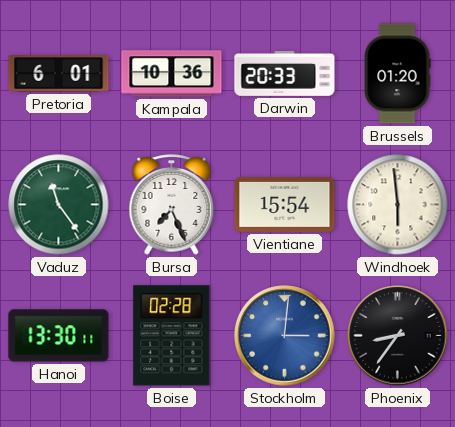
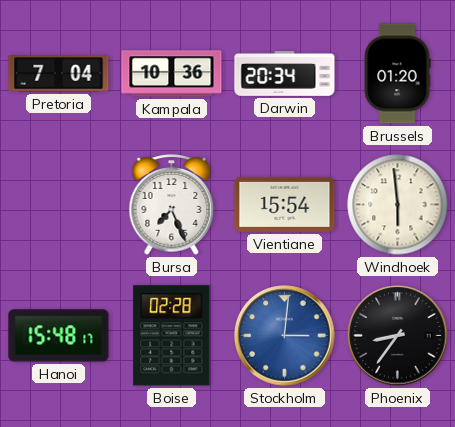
Pretoria: 6:01 -> 7:04 (59, 74)
Darwin: 20:33 -> 20:34 (285, 74)
Vaduz: 11:24 -> none (59, 205)
Hanoi: 13:30 -> 15:48 (59, 336)
